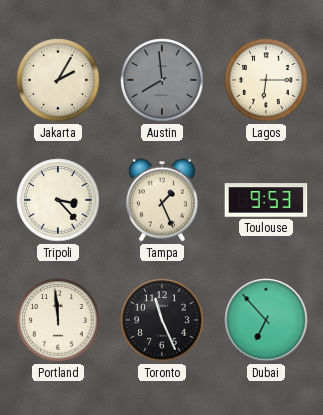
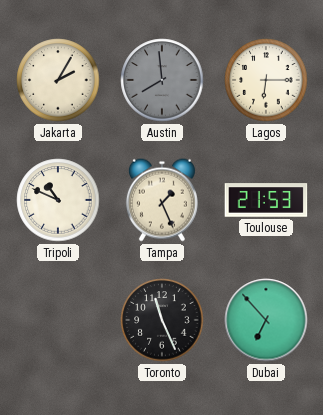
Tripoli: 3:23 -> 10:49 (58, 200)
Toulouse: 9:53 -> 21:53 (266, 200)
Portland: 11:59 -> none (58, 320)
